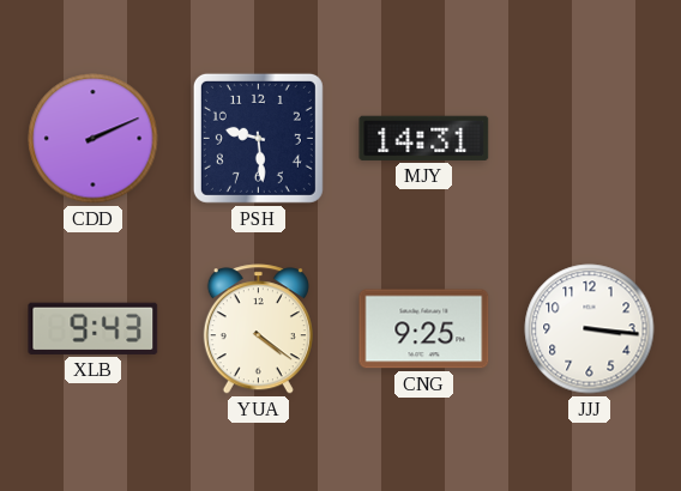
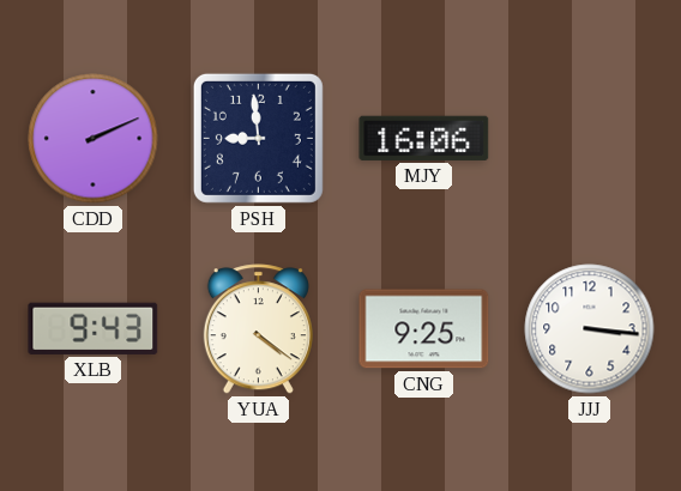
PSH: 9:29 -> 8:59 (258, 138)
MJY: 14:31 -> 16:06 (424, 138)
